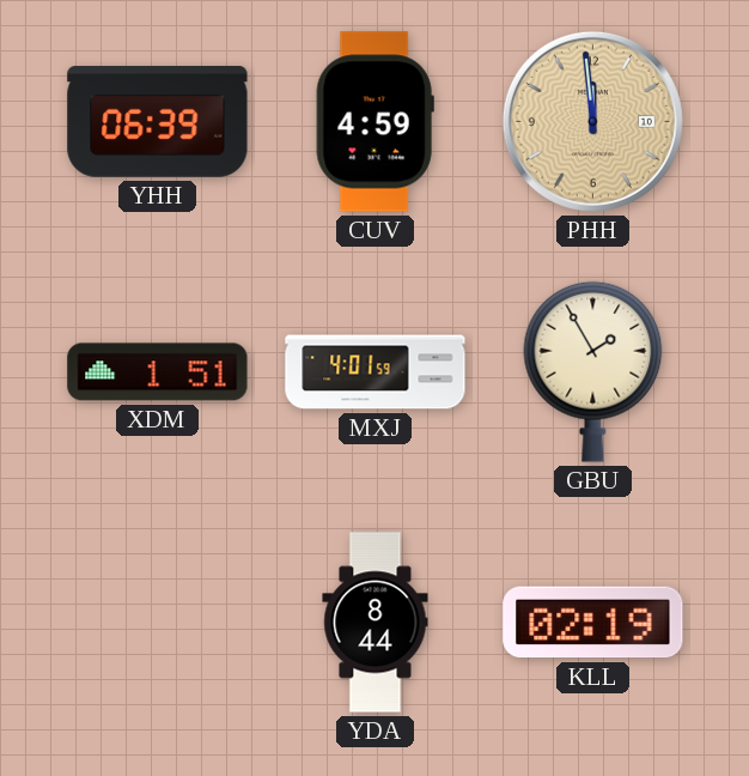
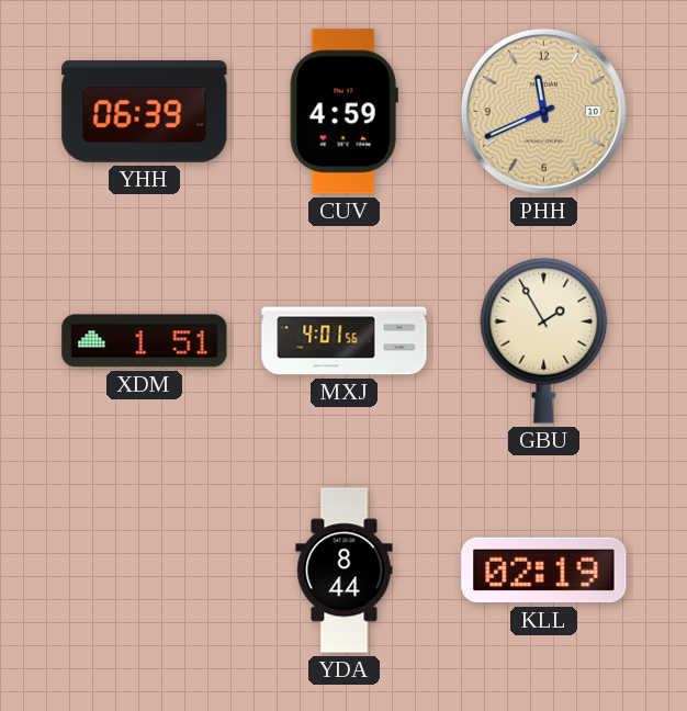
PHH: 11:59 -> 11:41 (543, 111)
MXJ: 4:01:59 -> 4:01:56 (345, 341)
